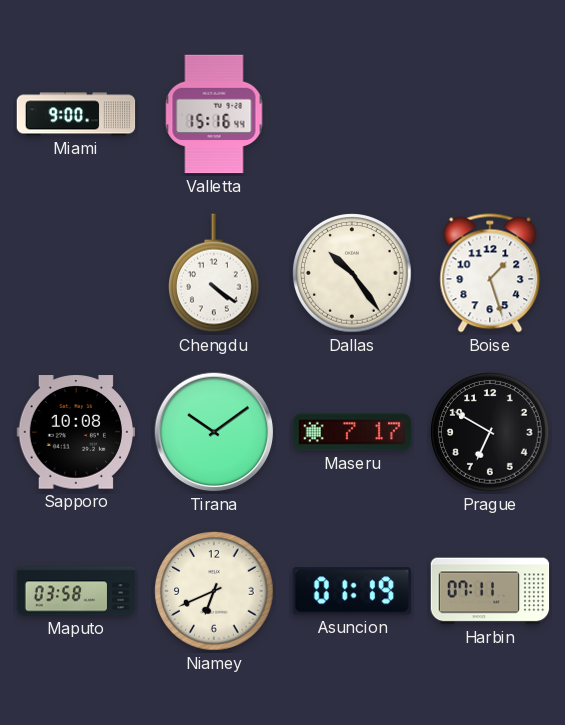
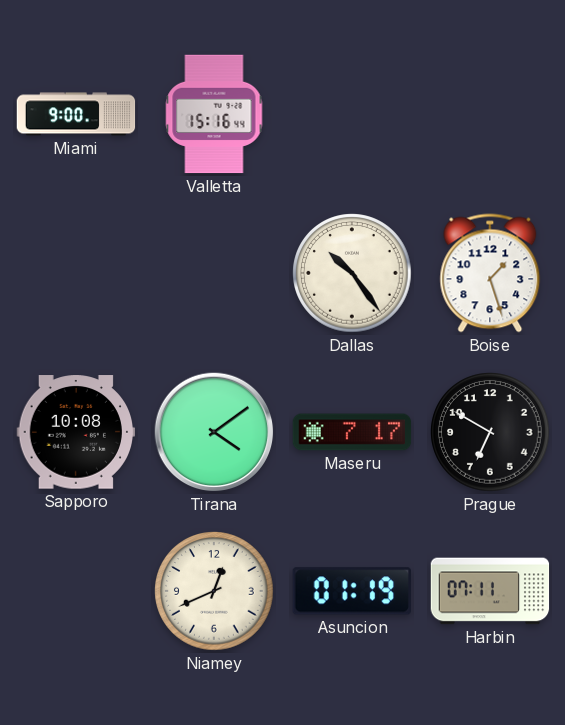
Chengdu: 4:21 -> none (215, 273)
Tirana: 10:09 -> 4:09 (214, 432)
Maputo: 03:58 -> none (76, 591)
Niamey: 6:41 -> 12:41 (214, 591)
